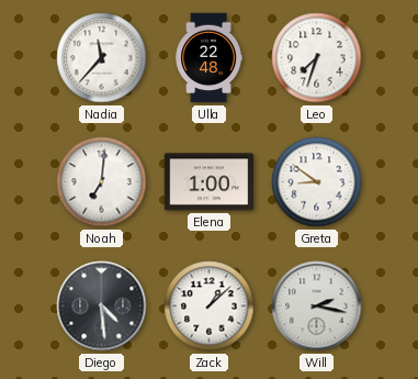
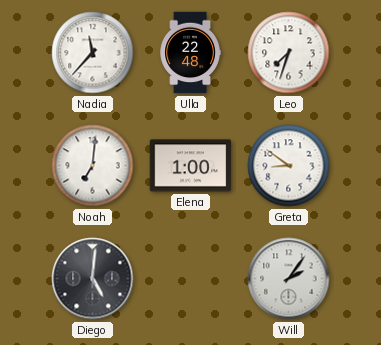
Diego: 4:29 -> 5:01 (93, 279)
Zack: 1:08 -> none (210, 306)
Will: 2:17 -> 2:06 (289, 279)
